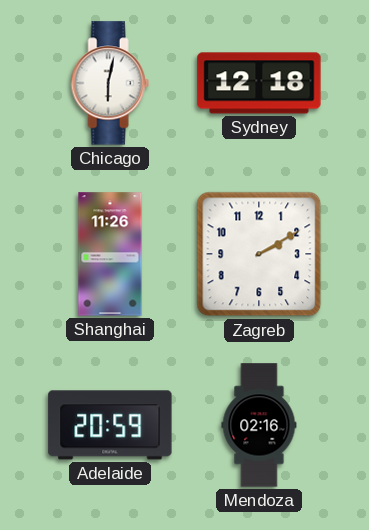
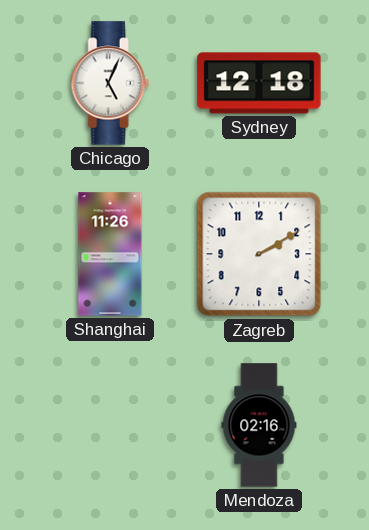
Chicago: 6:02 -> 5:04 (110, 83)
Adelaide: 20:59 -> none (110, 425)
